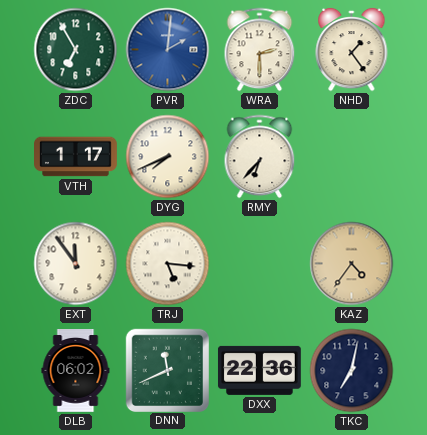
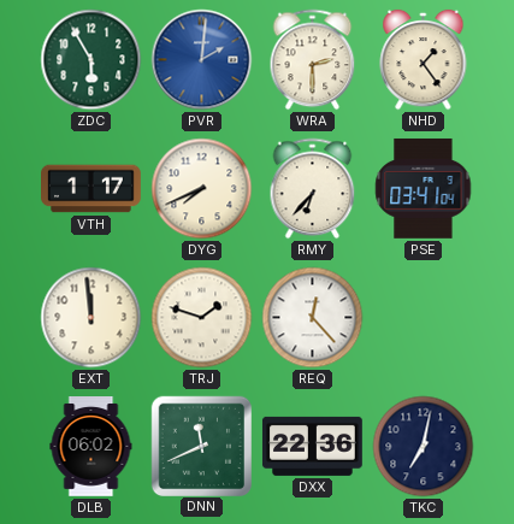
ZDC: 6:55 -> 5:55 (91, 60)
PSE: none -> 03:41 (424, 188)
EXT: 11:54 -> 11:59 (91, 318)
TRJ: 5:16 -> 1:48 (202, 318)
REQ: none -> 12:23 (313, 318)
KAZ: 4:36 -> none (352, 264)
